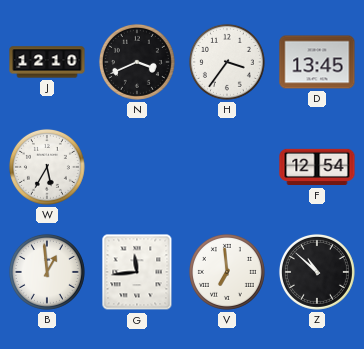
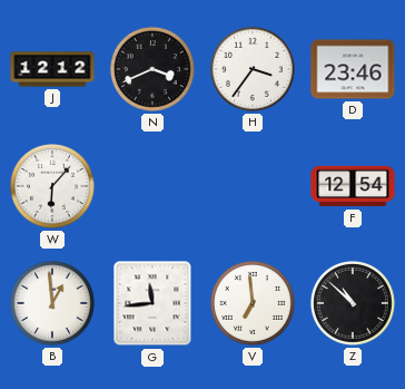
J: 12:10 -> 12:12 (52, 69)
D: 13:45 -> 23:46 (353, 69)
W: 5:35 -> 6:07 (52, 186)
